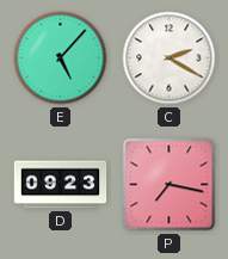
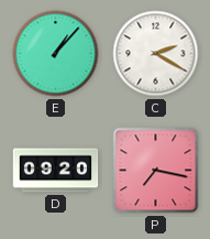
E: 5:07 -> 1:07 (56, 54)
D: 09:23 -> 09:20 (56, 171)
